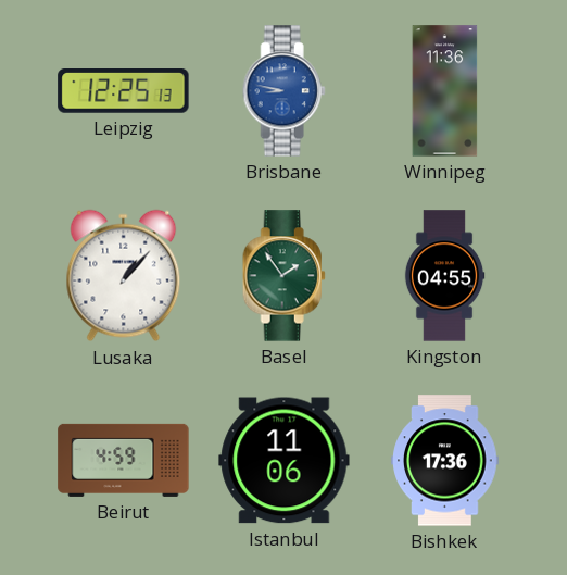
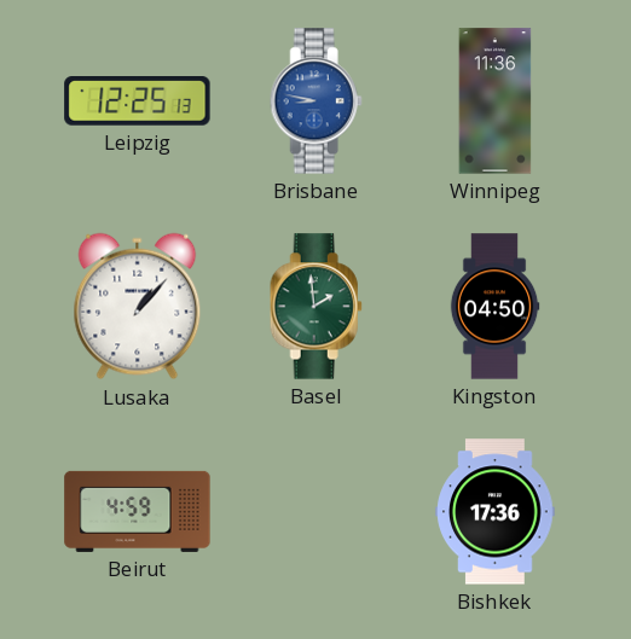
Basel: 1:54 -> 1:59 (315, 307)
Kingston: 04:55 -> 04:50 (494, 307)
Istanbul: 11:06 -> none (285, 461)
